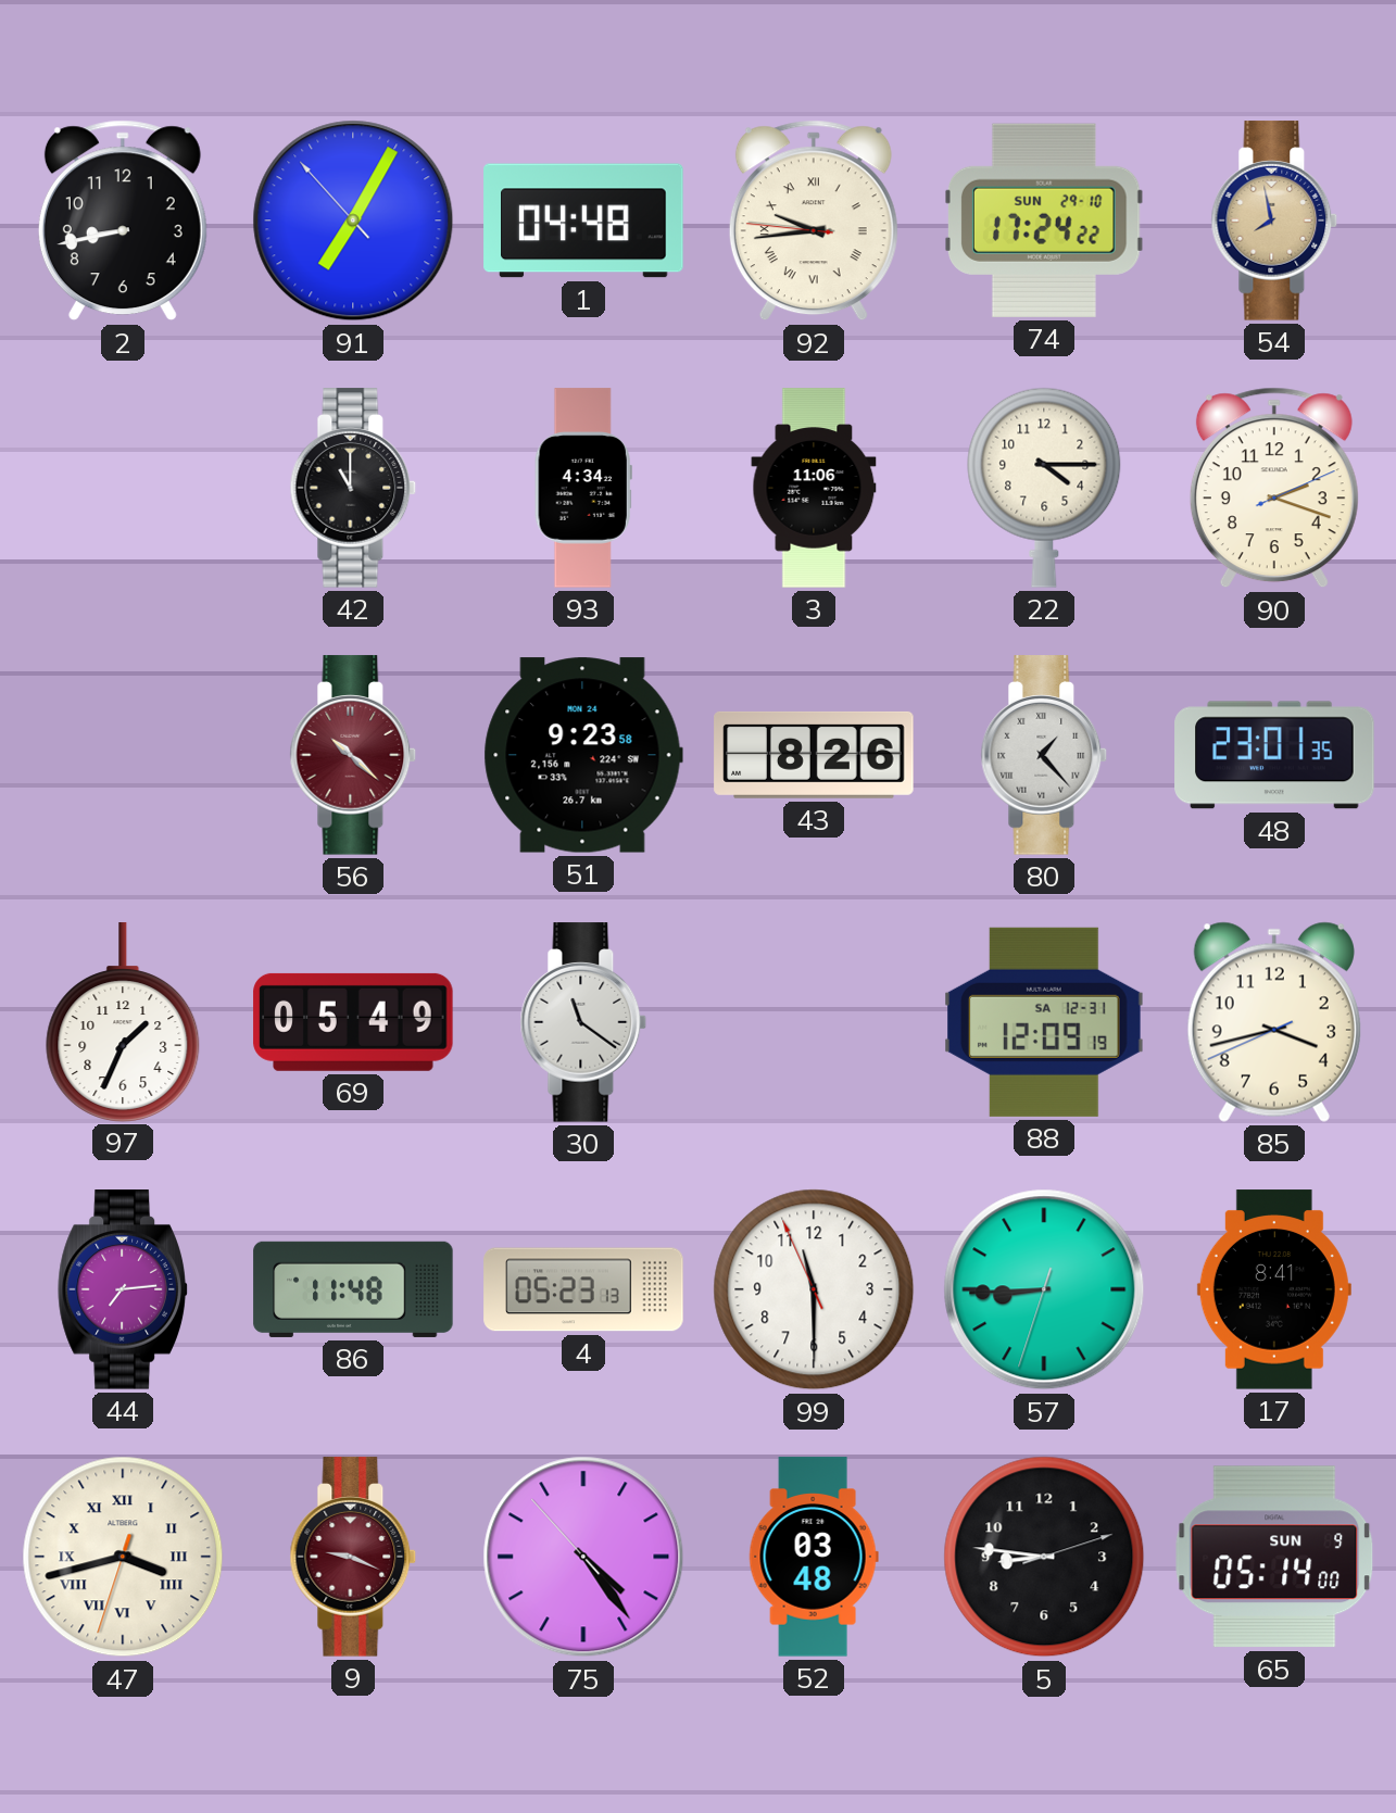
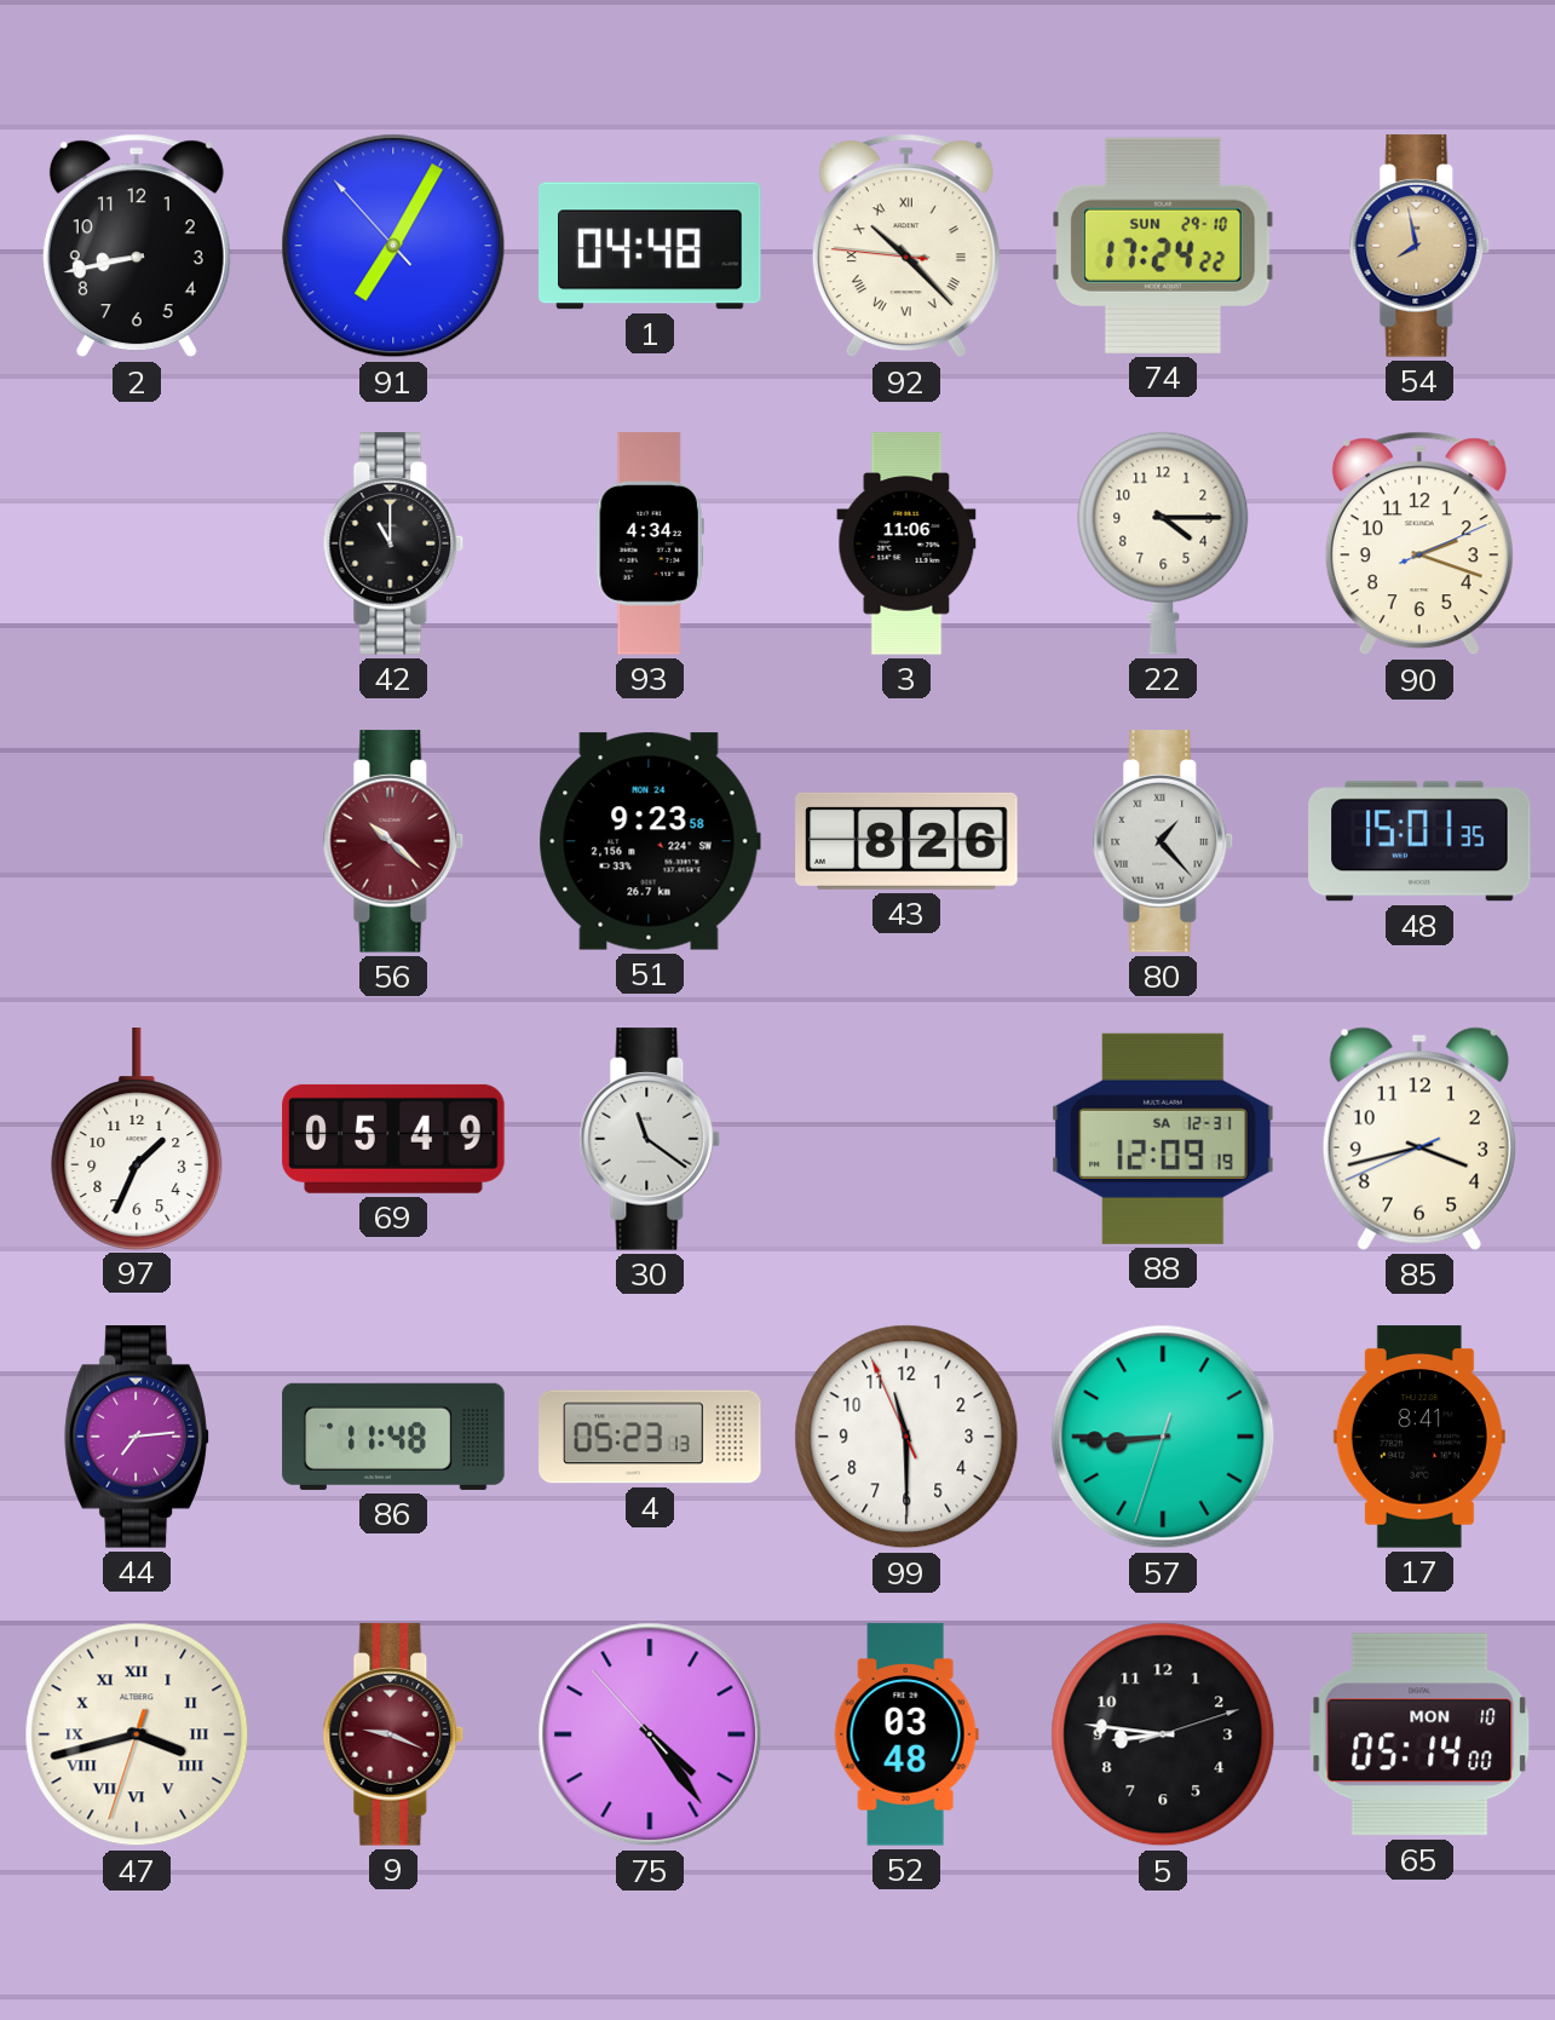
92: 9:43 -> 10:22 (906, 246)
48: 23:01 -> 15:01 (1419, 841)
65 date: SUN 9 -> MON 10 (1419, 1734)
